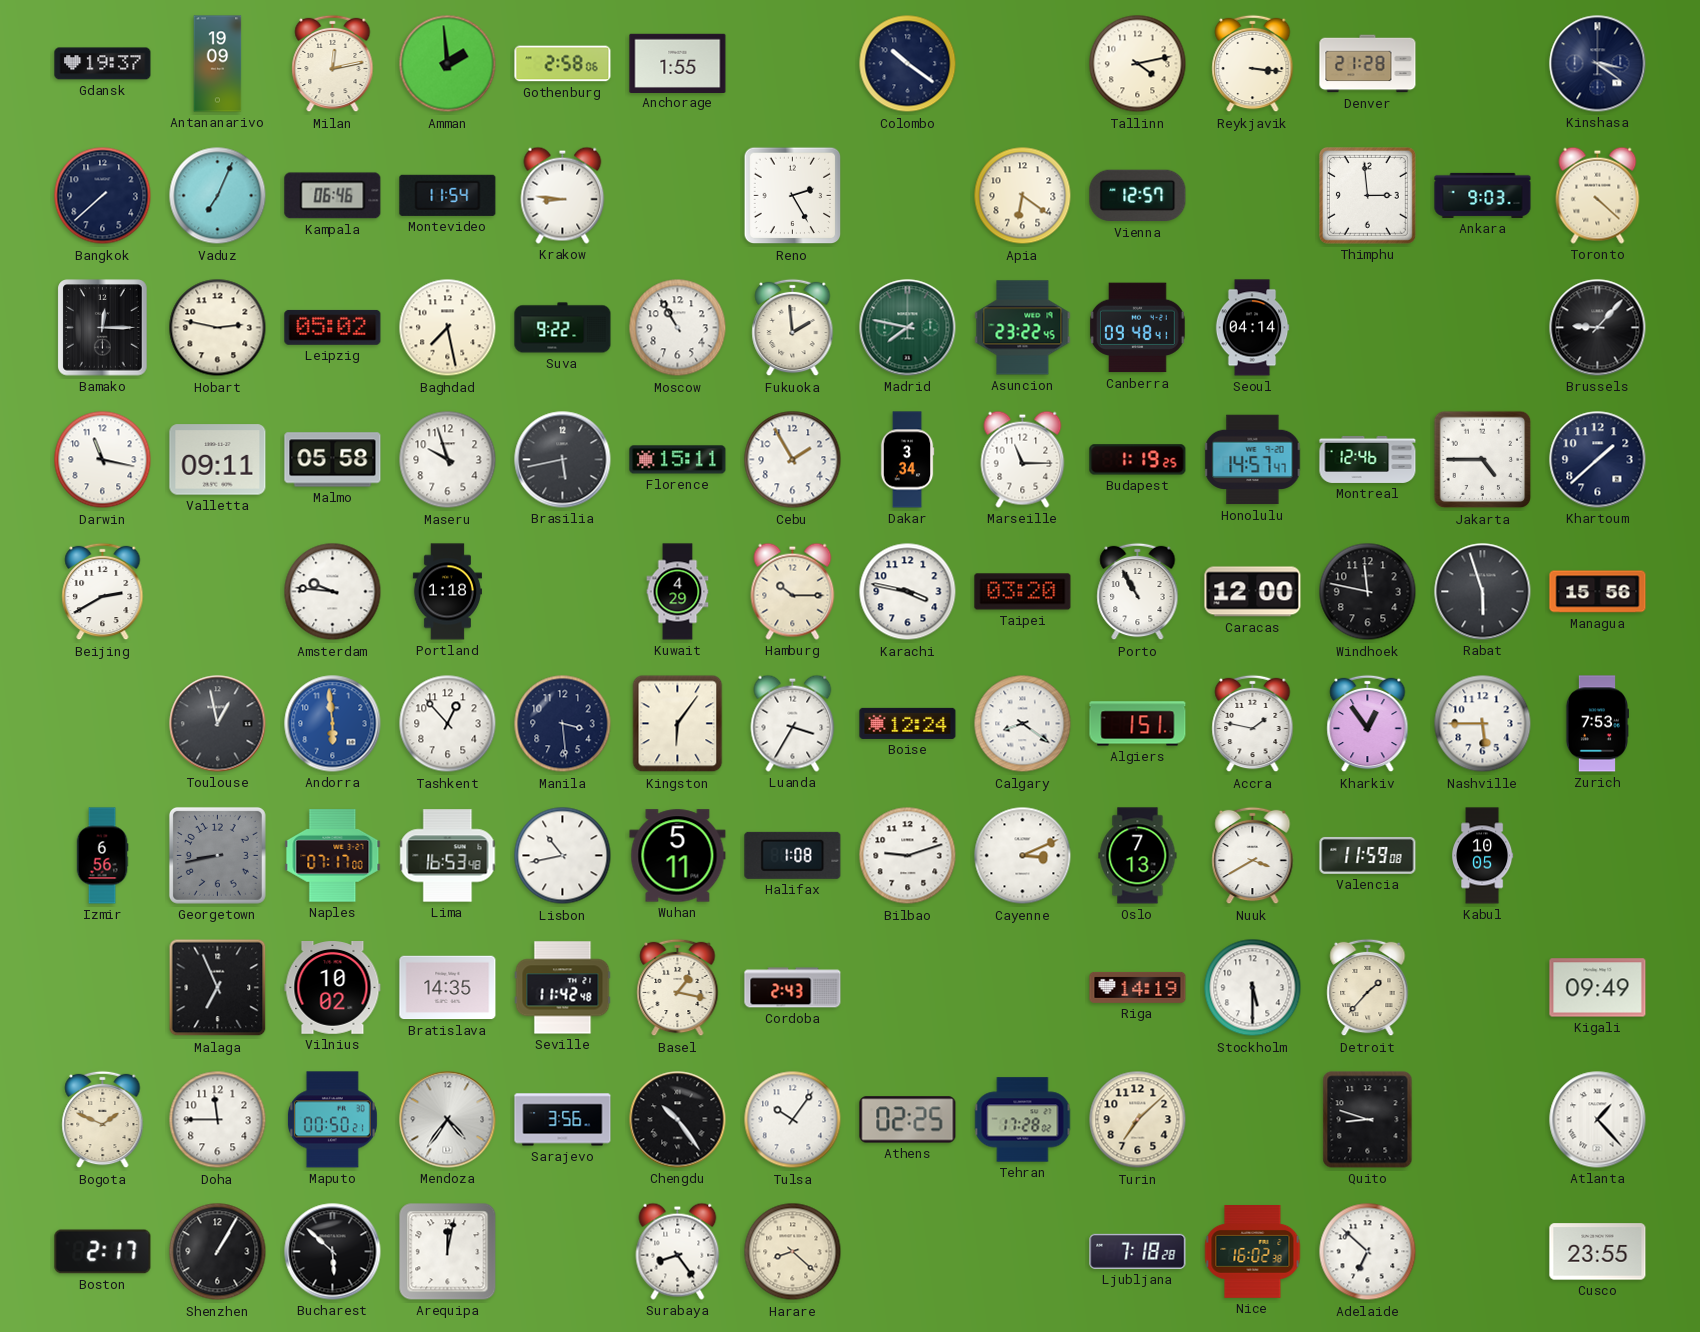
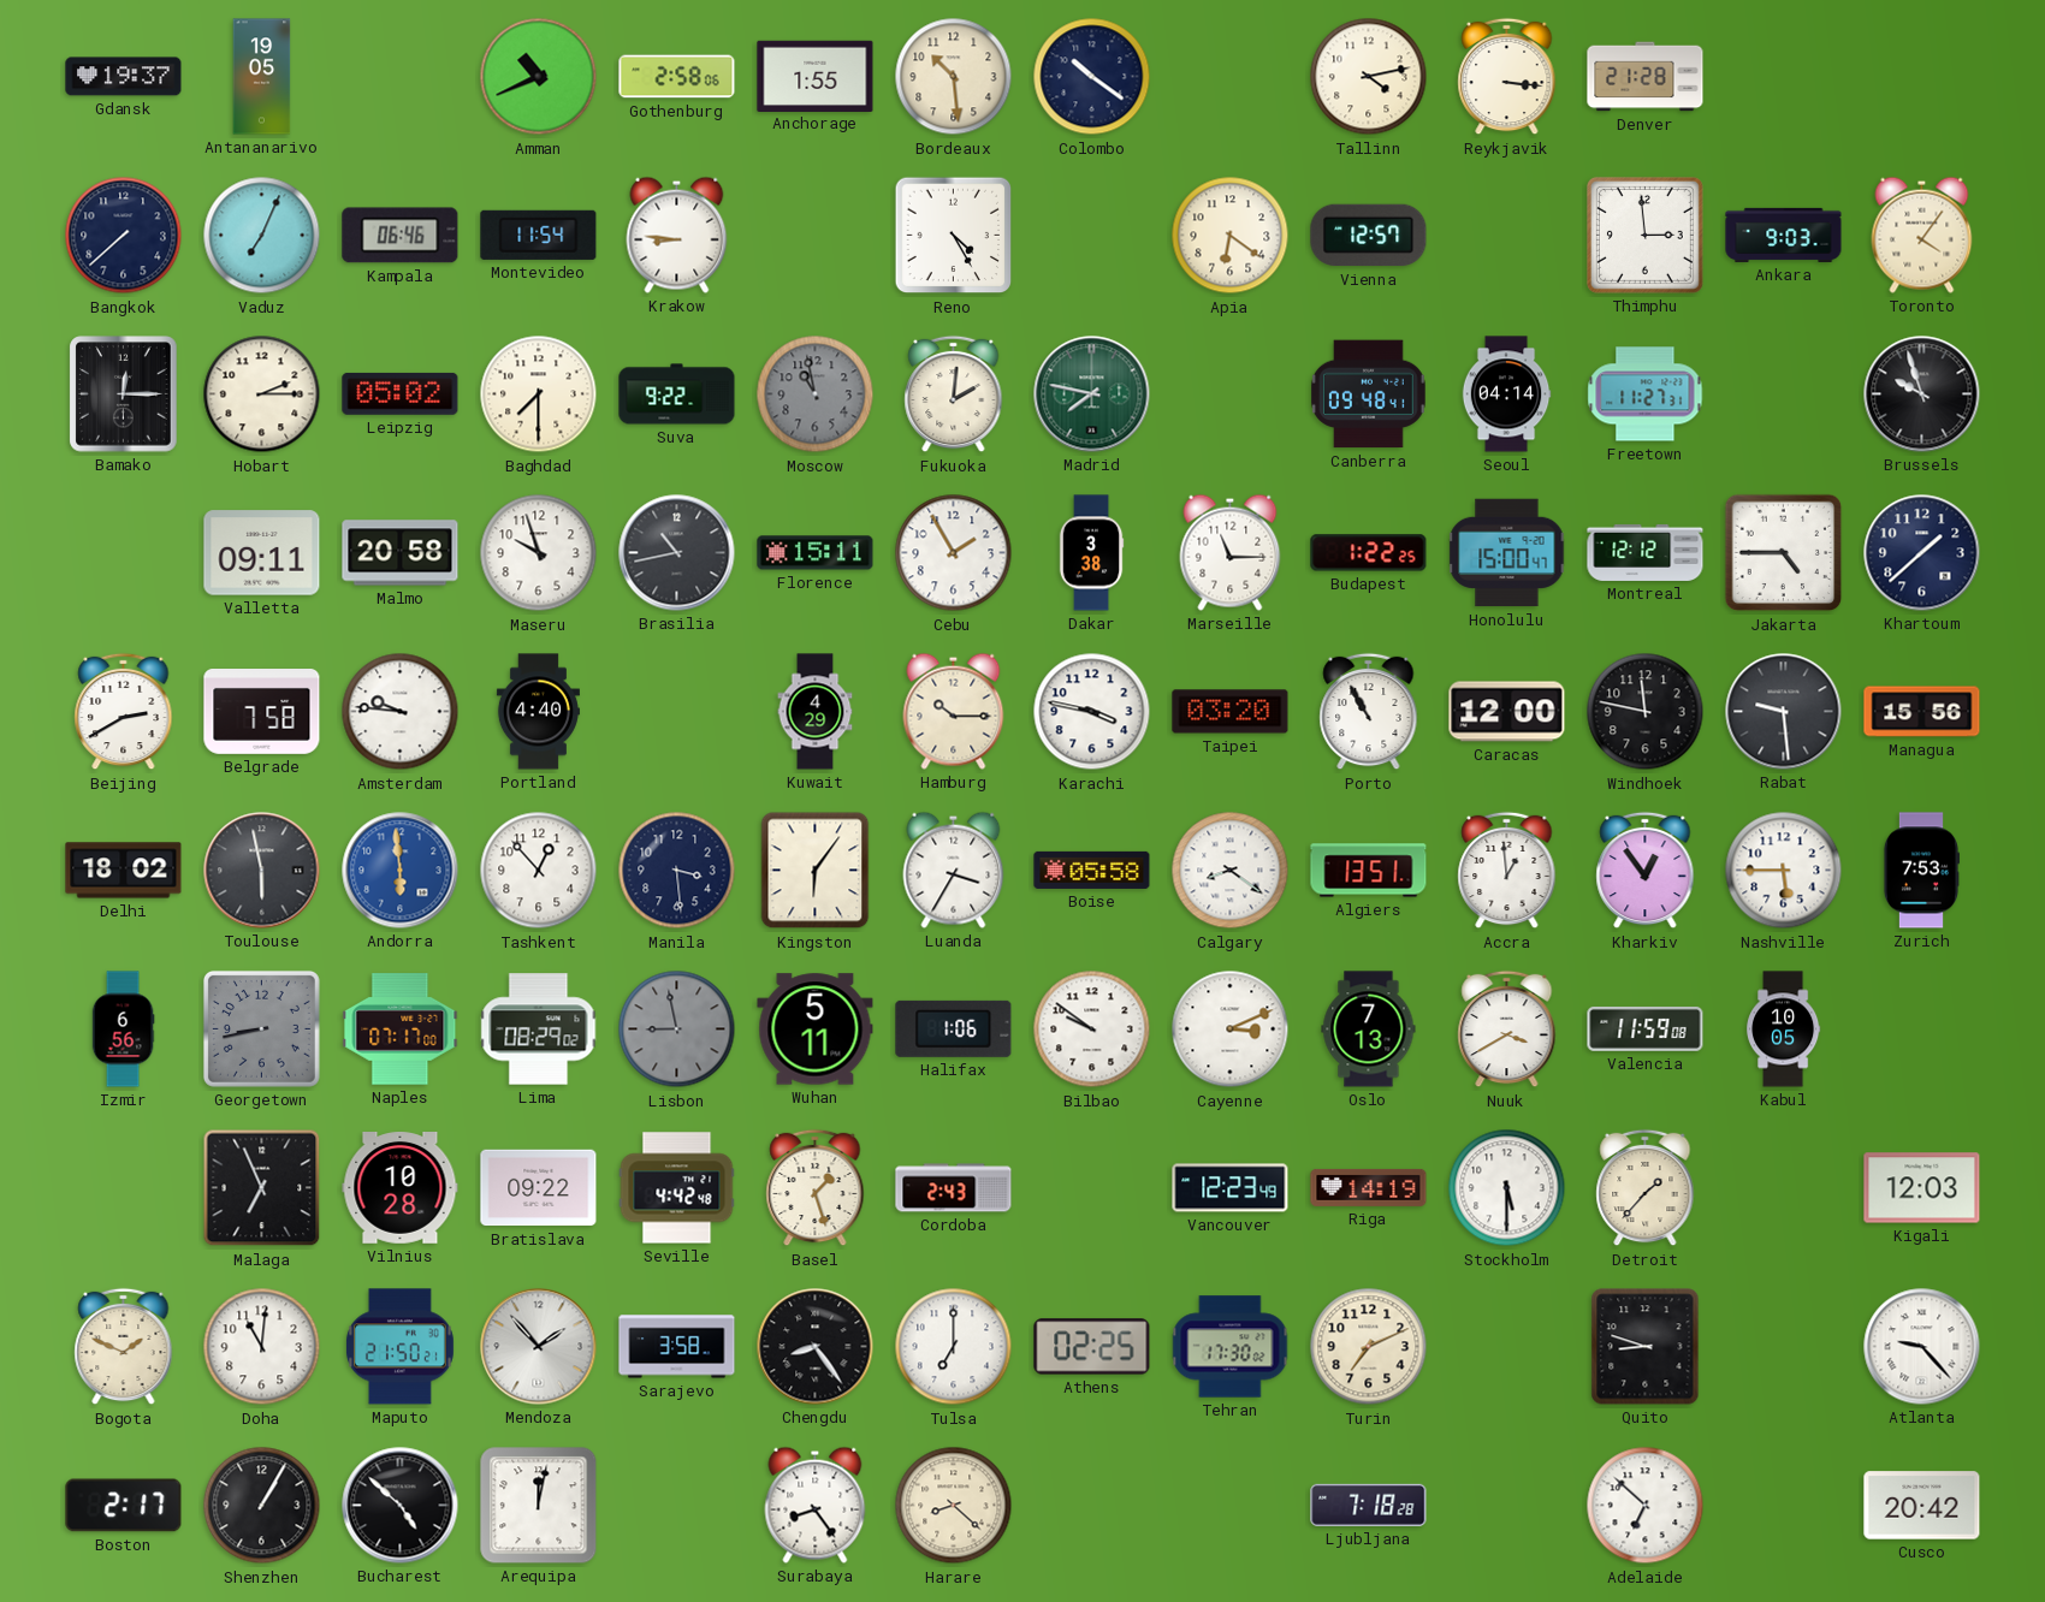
Antananarivo: 19:09 -> 19:05 (262, 77)
Milan: 12:13 -> none (333, 64)
Amman: 1:59 -> 10:41 (539, 77)
Bordeaux: none -> 10:29 (954, 77)
Kinshasa: 3:21 -> none (1598, 64)
Reno: 2:25 -> 4:25 (954, 236)
Toronto: 4:22 -> 4:06 (1922, 235)
Hobart: 2:47 -> 2:15 (262, 394)
Baghdad: 7:28 -> 7:30 (539, 394)
Moscow: 10:55 -> 10:58 (816, 394)
Moscow dial: white -> grey (816, 394)
Fukuoka: 1:59 -> 2:01 (954, 394)
Asuncion: 23:22 -> none (1023, 328)
Freetown: none -> 11:27 (1646, 394)
Brussels: 9:07 -> 9:57 (1922, 394)
Darwin: 11:17 -> none (103, 460)
Malmo: 05:58 -> 20:58 (401, 553)
Brasilia: 5:43 -> 10:43 (677, 553)
Dakar: 3:34 -> 3:38 (1091, 553)
Budapest: 1:19 -> 1:22 (1369, 553)
Honolulu: 14:57 -> 15:00 (1507, 553)
Montreal: 12:46 -> 12:12 (1646, 552)
Belgrade: none -> 7:58 (262, 712)
Portland: 1:18 -> 4:40 (538, 712)
Rabat: 5:57 -> 9:29 (1784, 712)
Delhi: none -> 18:02 (124, 871)
Toulouse: 12:58 -> 5:58 (262, 871)
Boise: 12:24 -> 05:58 (1092, 870)
Algiers: 1:51 -> 13:51 (1369, 871)
Accra: 1:47 -> 12:59 (1507, 871)
Lima: 16:53 -> 08:29 (539, 1030)
Lisbon: 10:43 -> 8:58 (677, 1030)
Lisbon dial: white -> grey (677, 1030)
Halifax: 1:08 -> 1:06 (954, 1028)
Bilbao: 9:12 -> 9:51 (1092, 1030)
Vilnius: 10:02 -> 10:28 (401, 1188)
Bratislava: 14:35 -> 09:22 (539, 1188)
Seville: 11:42 -> 4:42 (677, 1188)
Basel: 1:17 -> 1:27 (816, 1188)
Vancouver: none -> 12:23 (1231, 1188)
Kigali: 09:49 -> 12:03 (1922, 1188)
Doha: 11:45 -> 11:01 (262, 1347)
Maputo: 00:50 -> 21:50 (399, 1347)
Mendoza: 4:36 -> 1:53 (539, 1347)
Sarajevo: 3:56 -> 3:58 (677, 1347)
Chengdu: 10:24 -> 8:24 (816, 1347)
Tulsa: 10:06 -> 7:00 (954, 1347)
Tehran: 17:28 -> 17:30 (1231, 1347)
Turin: 7:08 -> 7:11 (1369, 1347)
Atlanta: 1:23 -> 9:23 (1922, 1347)
Bucharest: 5:52 -> 4:52 (401, 1506)
Nice: 16:02 -> none (1253, 1252)
Cusco: 23:55 -> 20:42 (1922, 1506)
